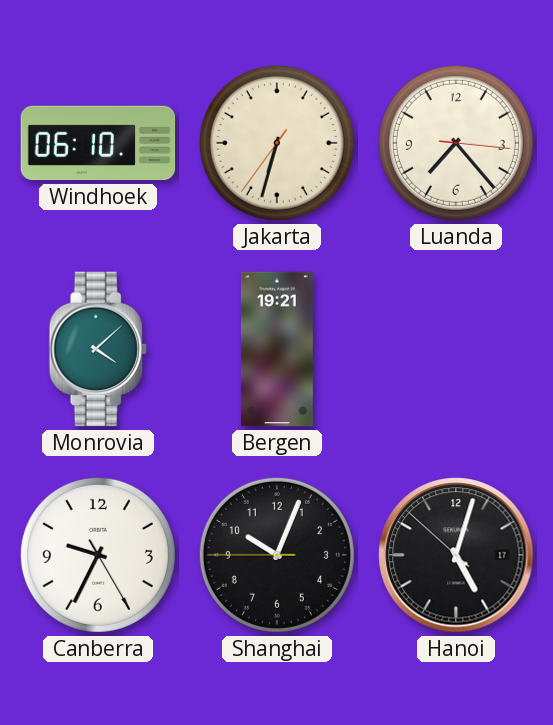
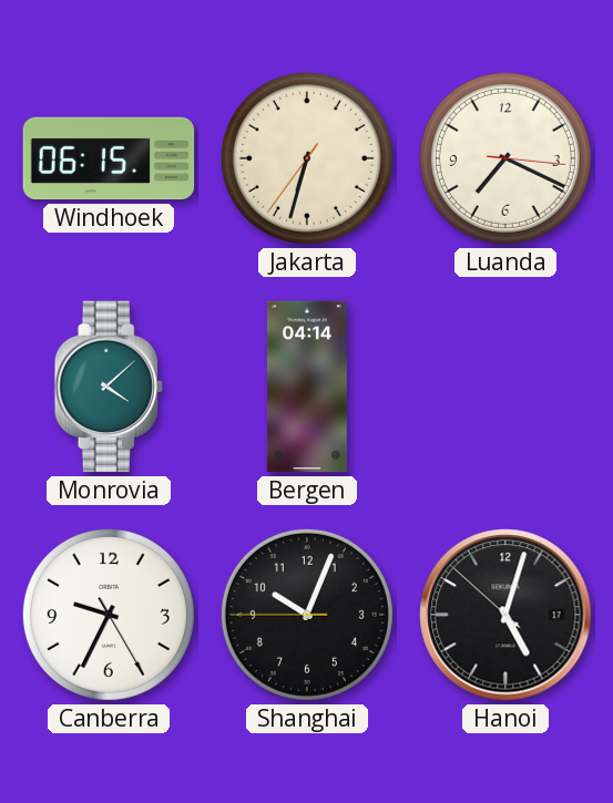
Windhoek: 06:10 -> 06:15 (109, 158)
Luanda: 7:23 -> 7:19 (505, 158)
Bergen: 19:21 -> 04:14 (307, 387)
